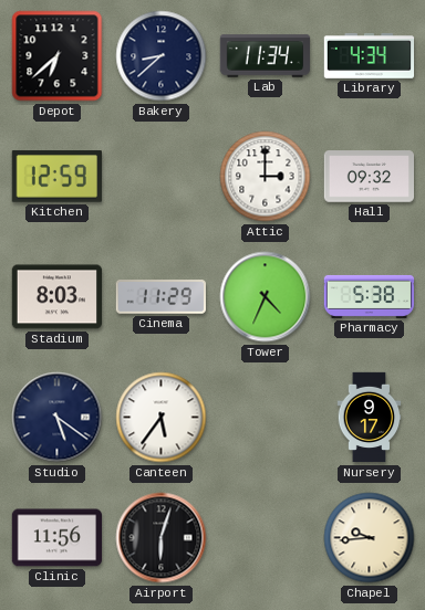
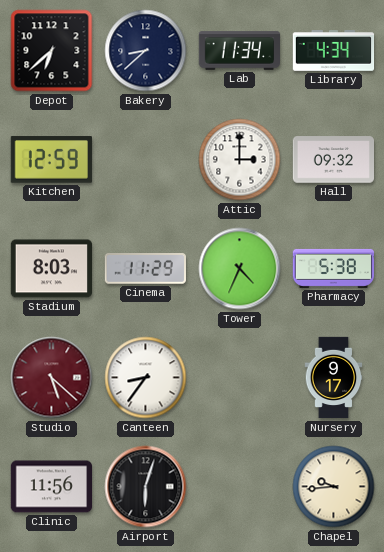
Studio: 5:21 -> 5:22 (52, 378)
Studio dial: navy -> burgundy (52, 378)
Canteen: 5:36 -> 8:36 (146, 378)
